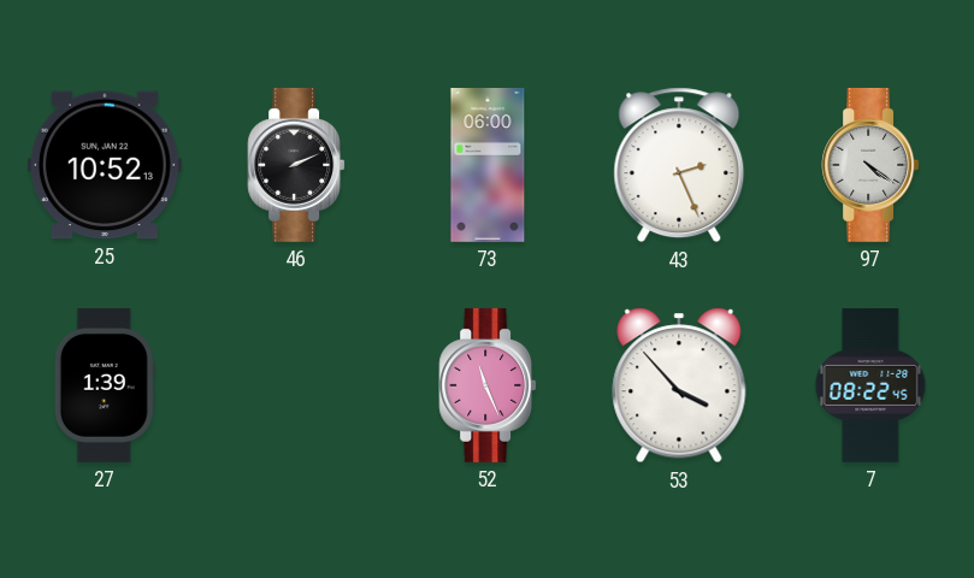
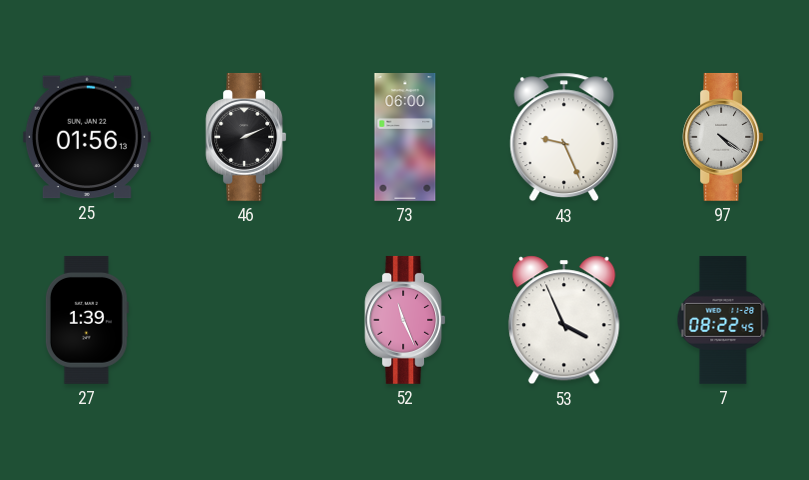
25: 10:52 -> 01:56 (87, 137)
43: 2:26 -> 9:26 (564, 137)
53: 3:53 -> 3:56 (564, 320)
